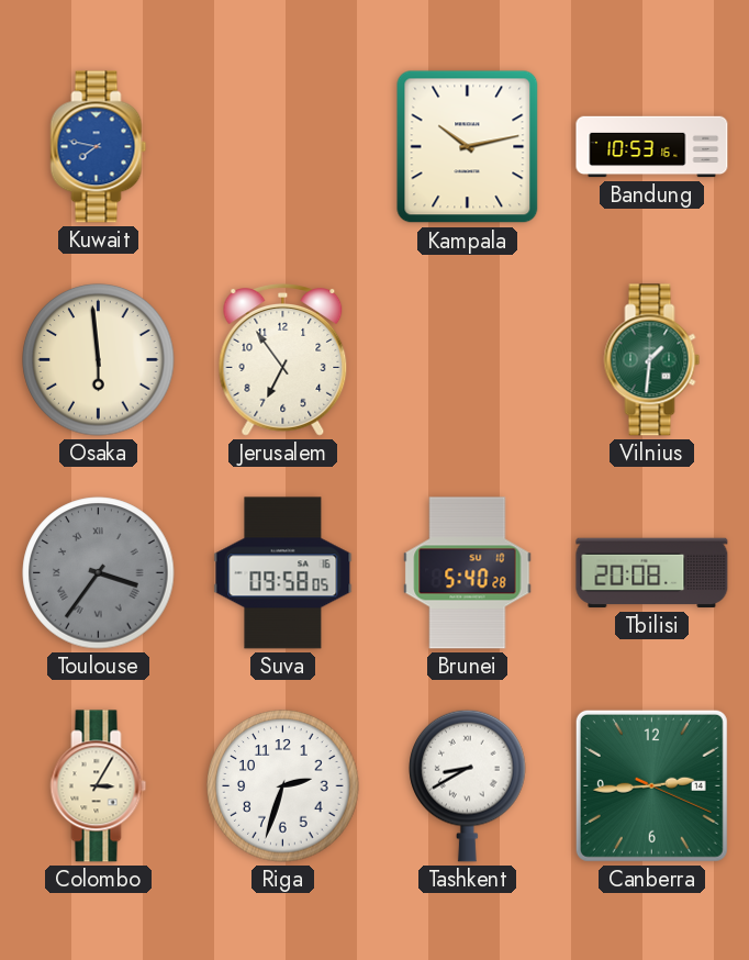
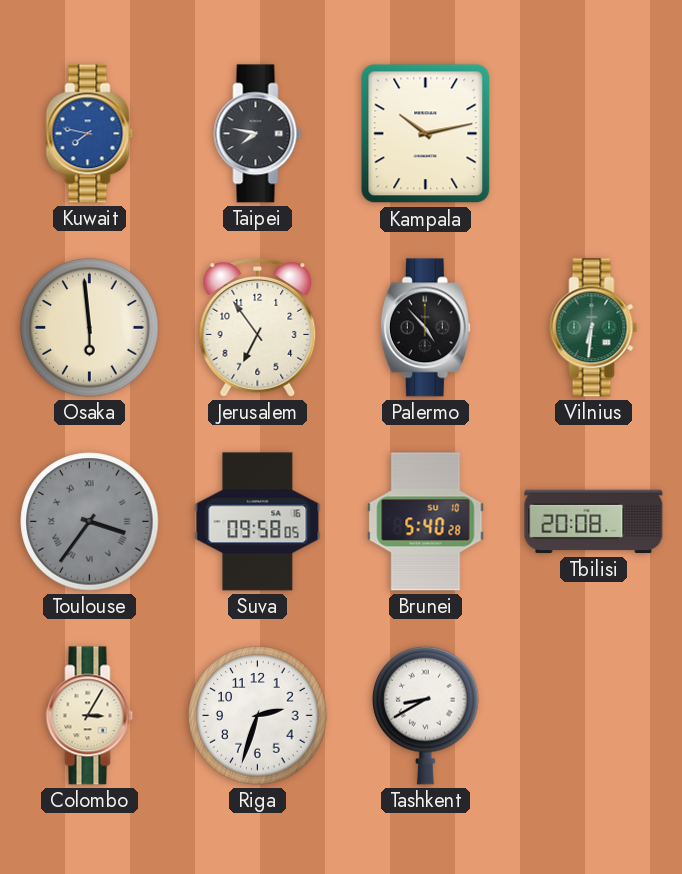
Taipei: none -> 7:47 (258, 134)
Bandung: 10:53 -> none (652, 147)
Palermo: none -> 4:53 (425, 328)
Vilnius: 1:31 -> 6:31 (594, 328)
Canberra: 2:44 -> none (651, 785)
